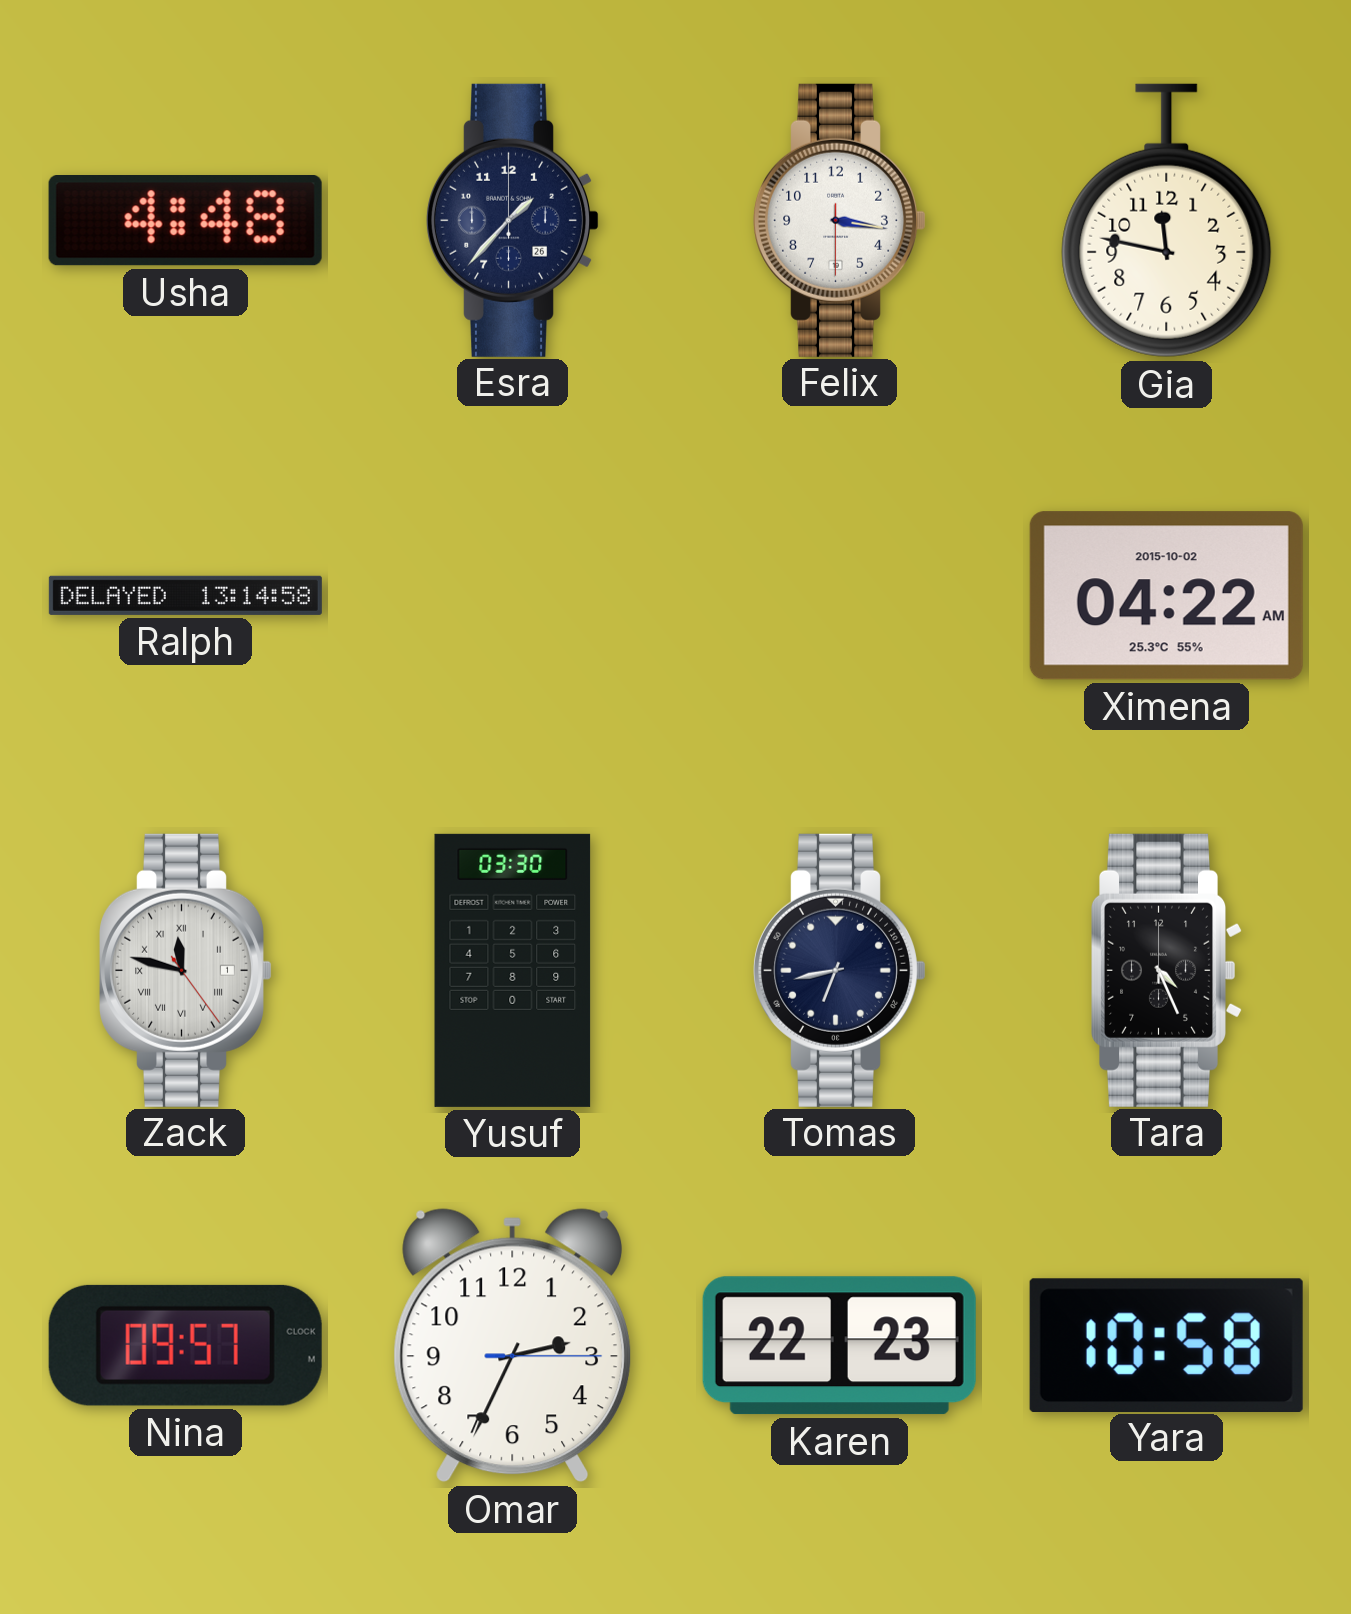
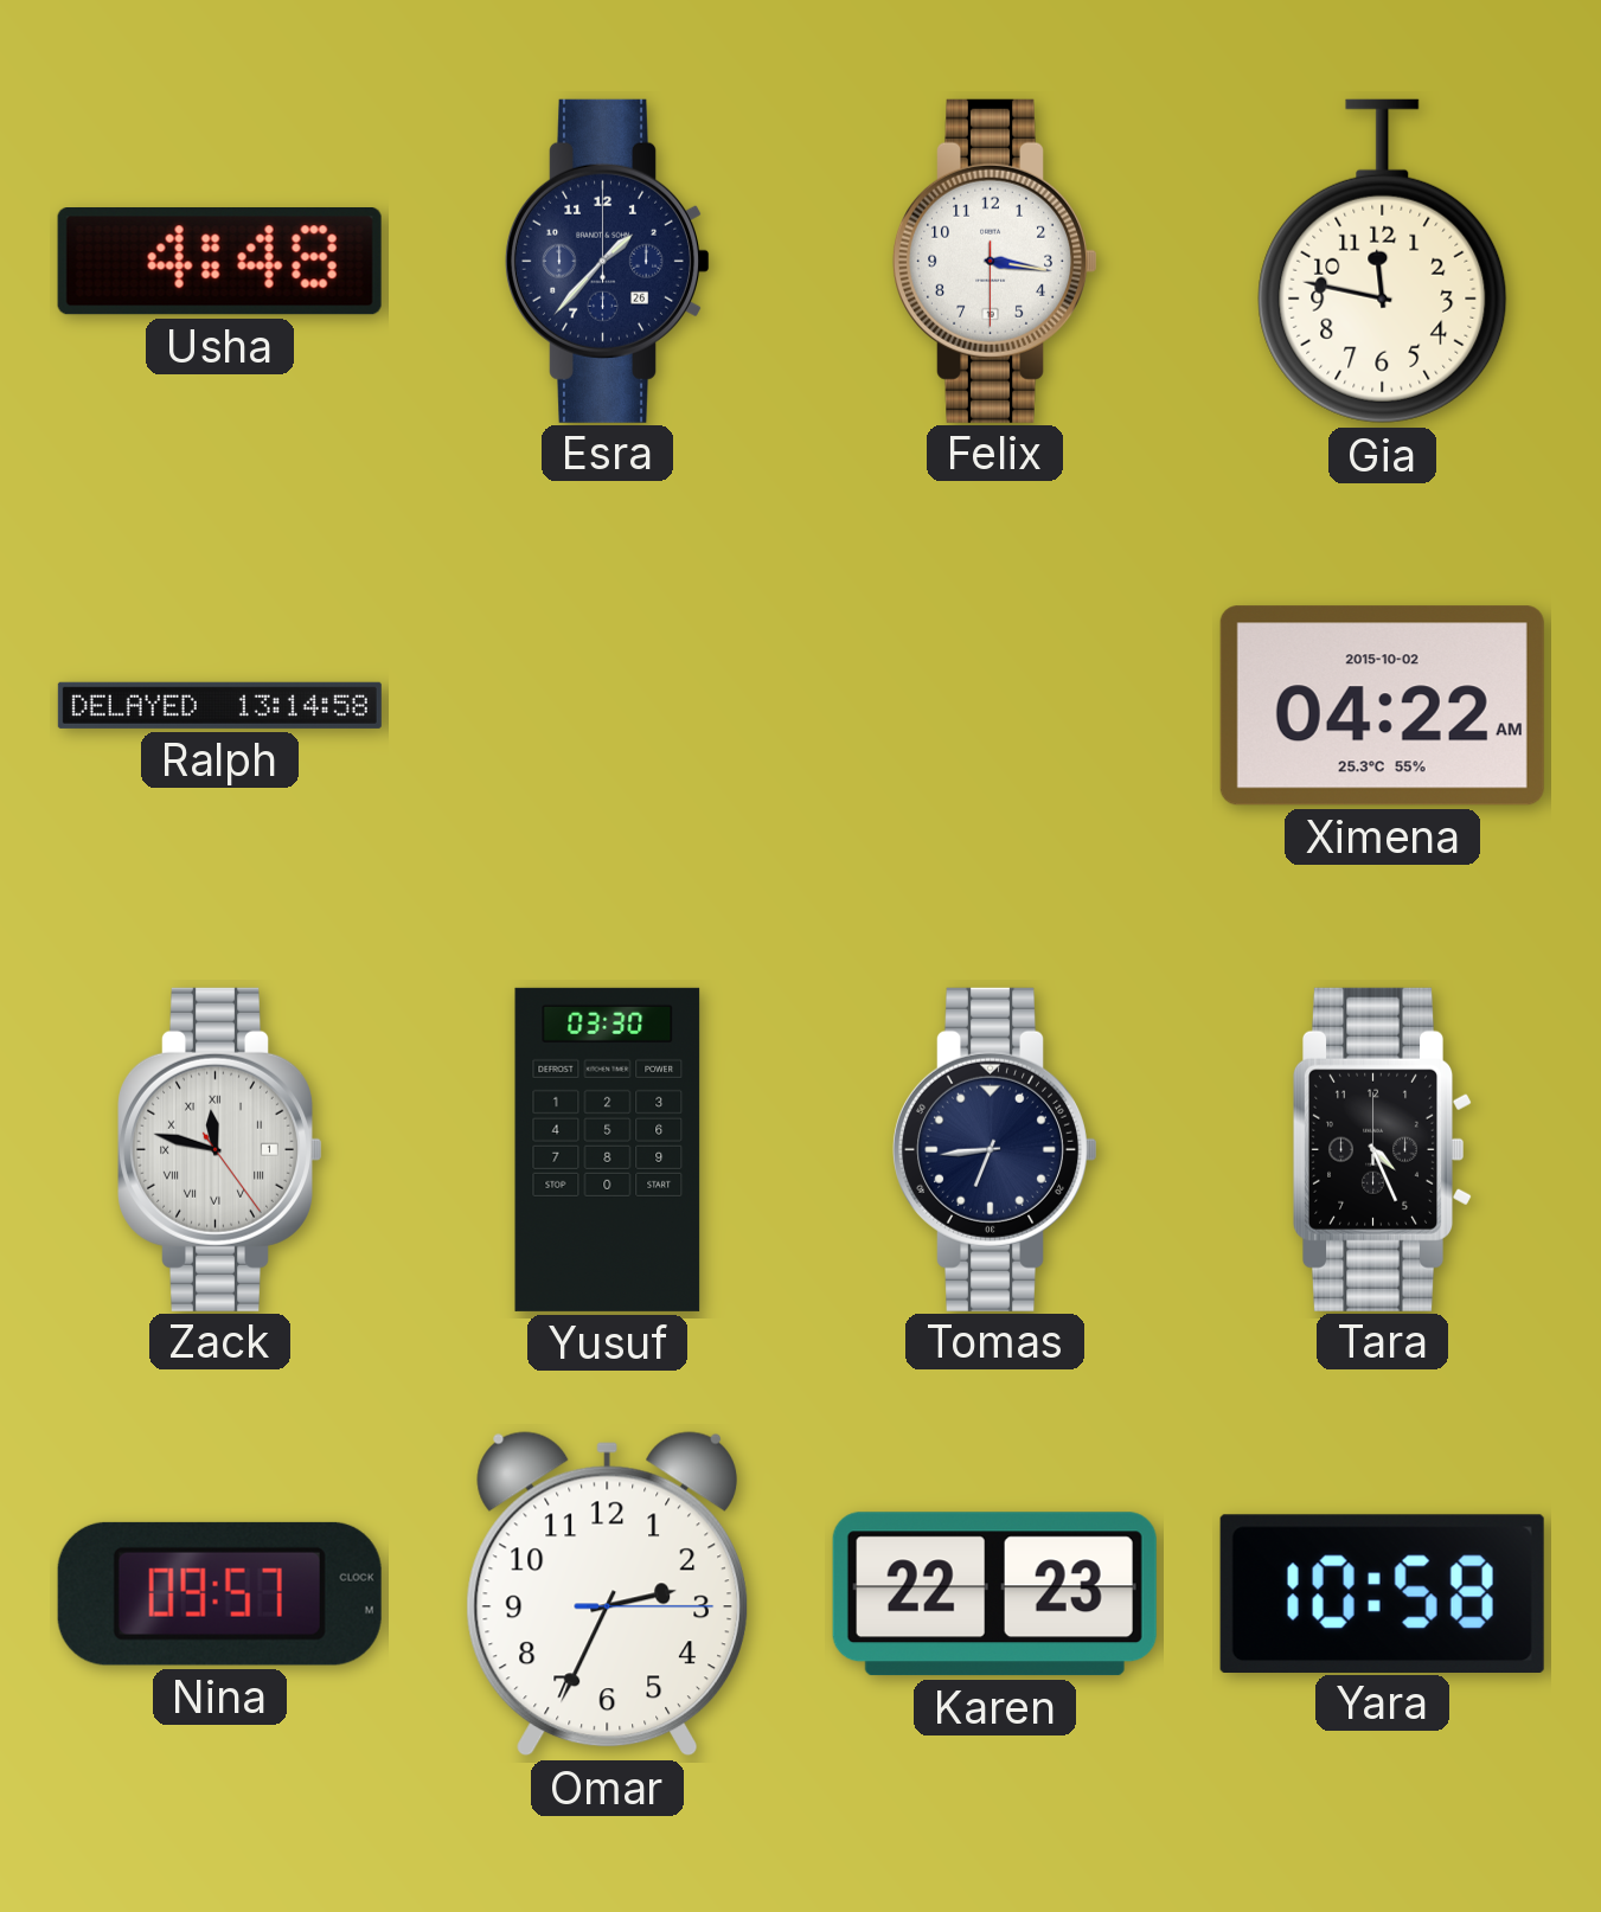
Tomas: 6:43 -> 6:44 (995, 1149)
